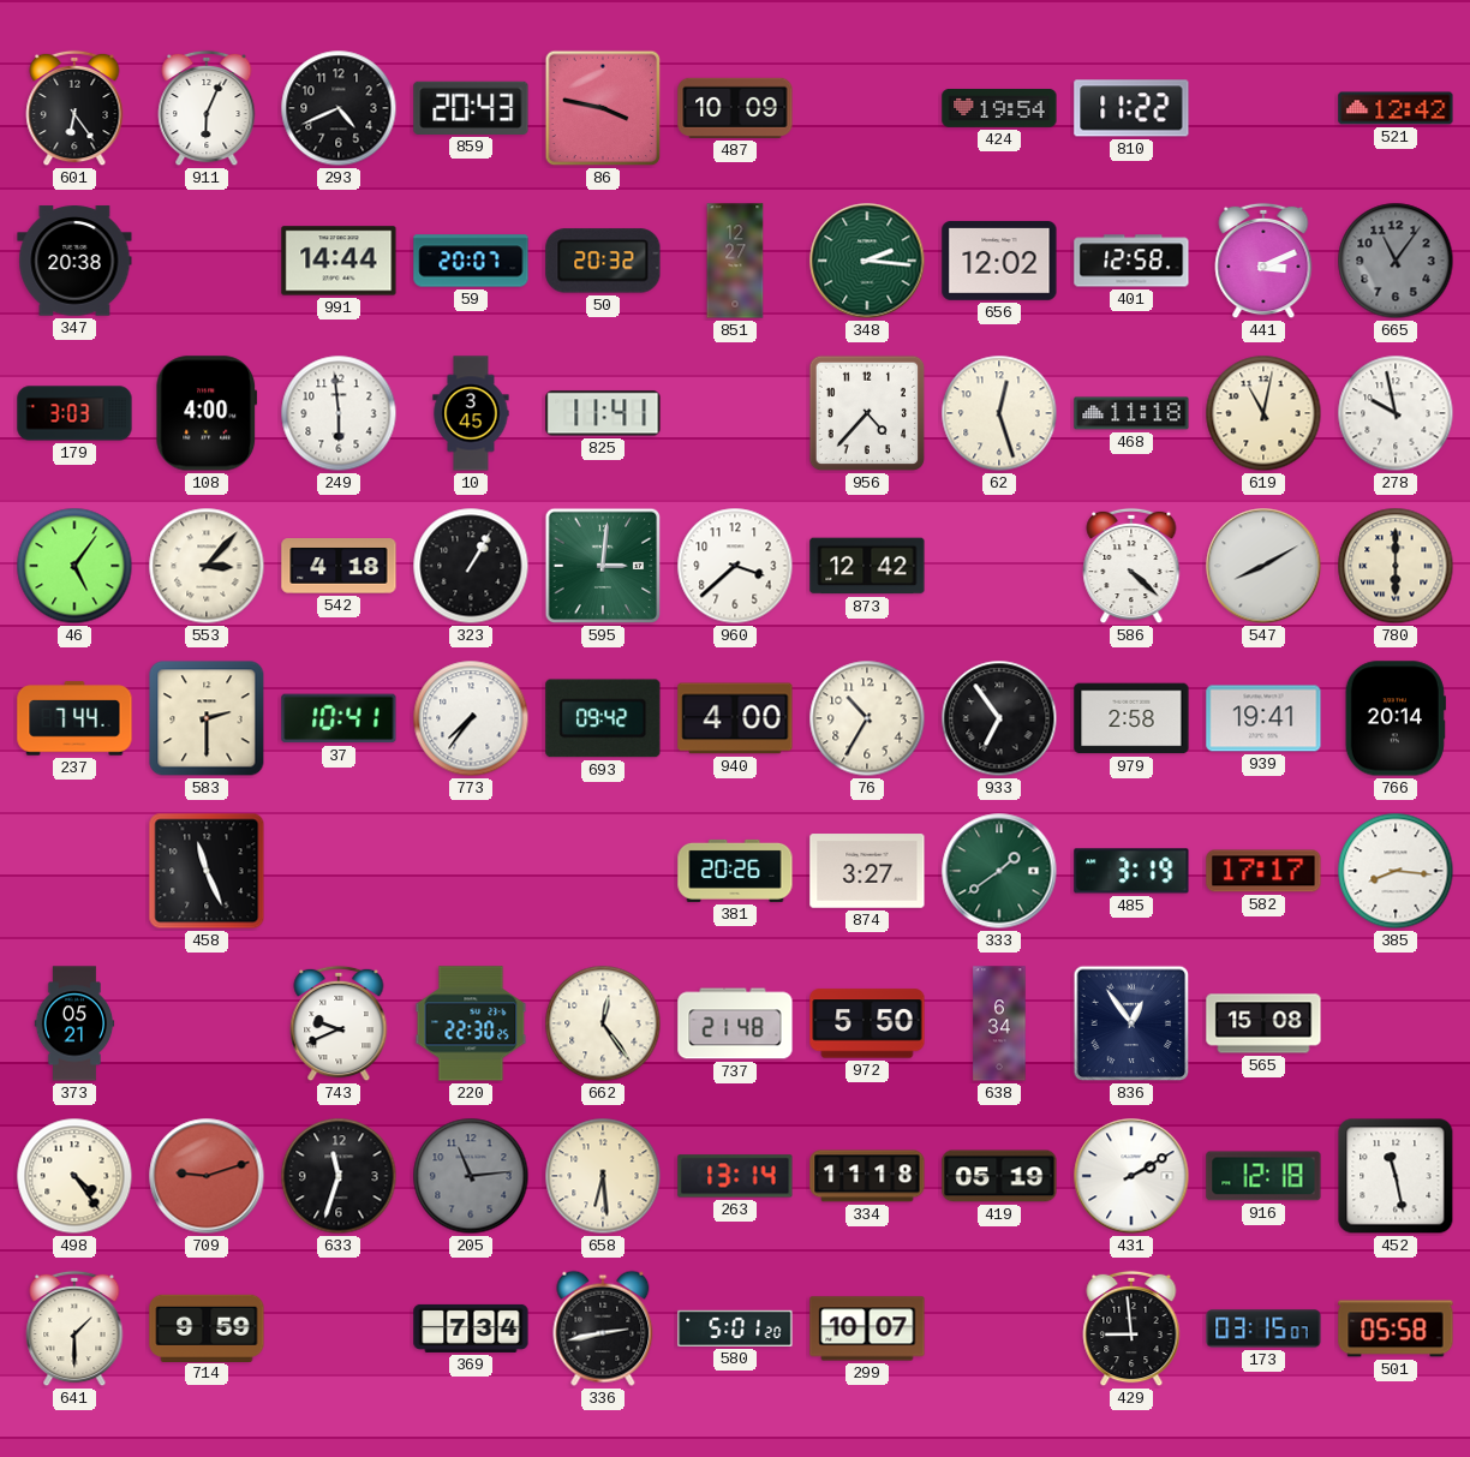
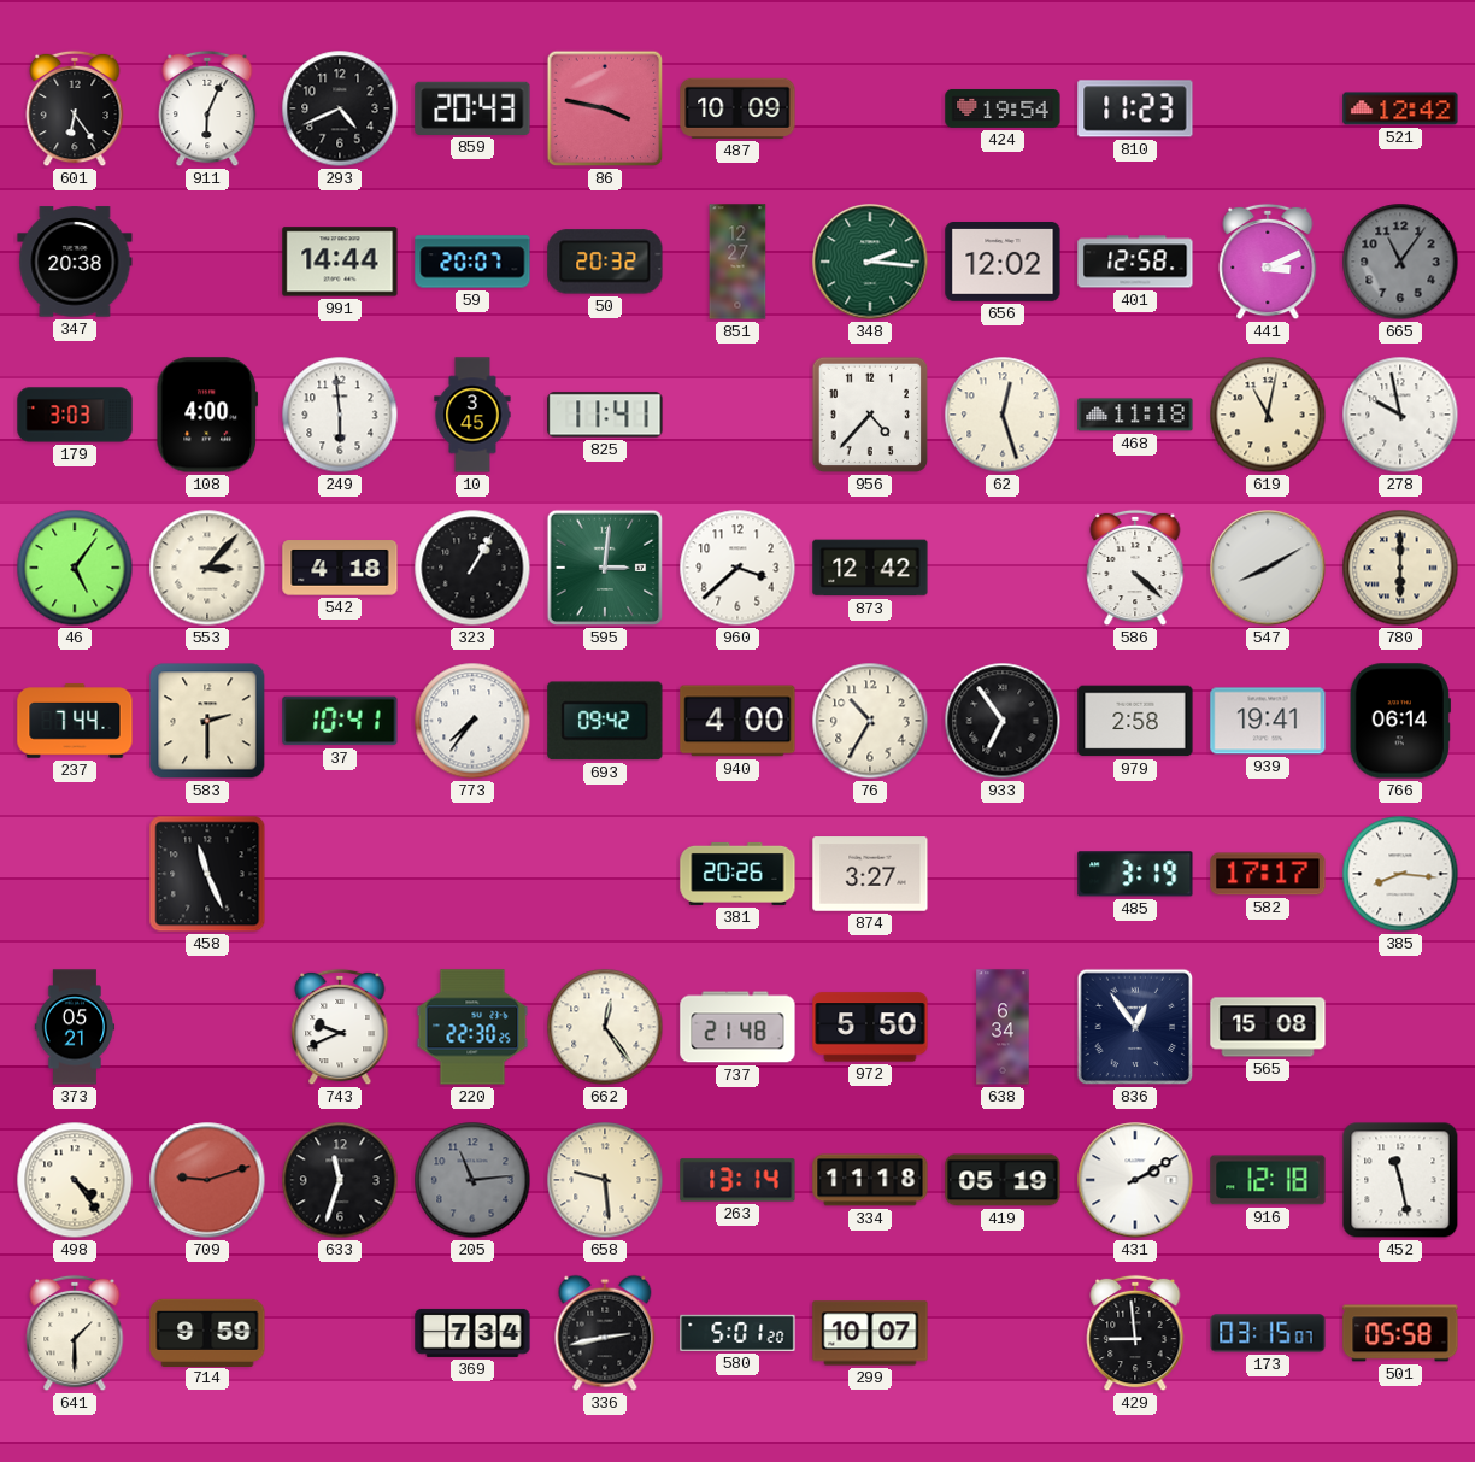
810: 11:22 -> 11:23 (1135, 108)
766: 20:14 -> 06:14 (1400, 721)
333: 1:39 -> none (999, 871)
658: 6:29 -> 9:29 (605, 1180)
